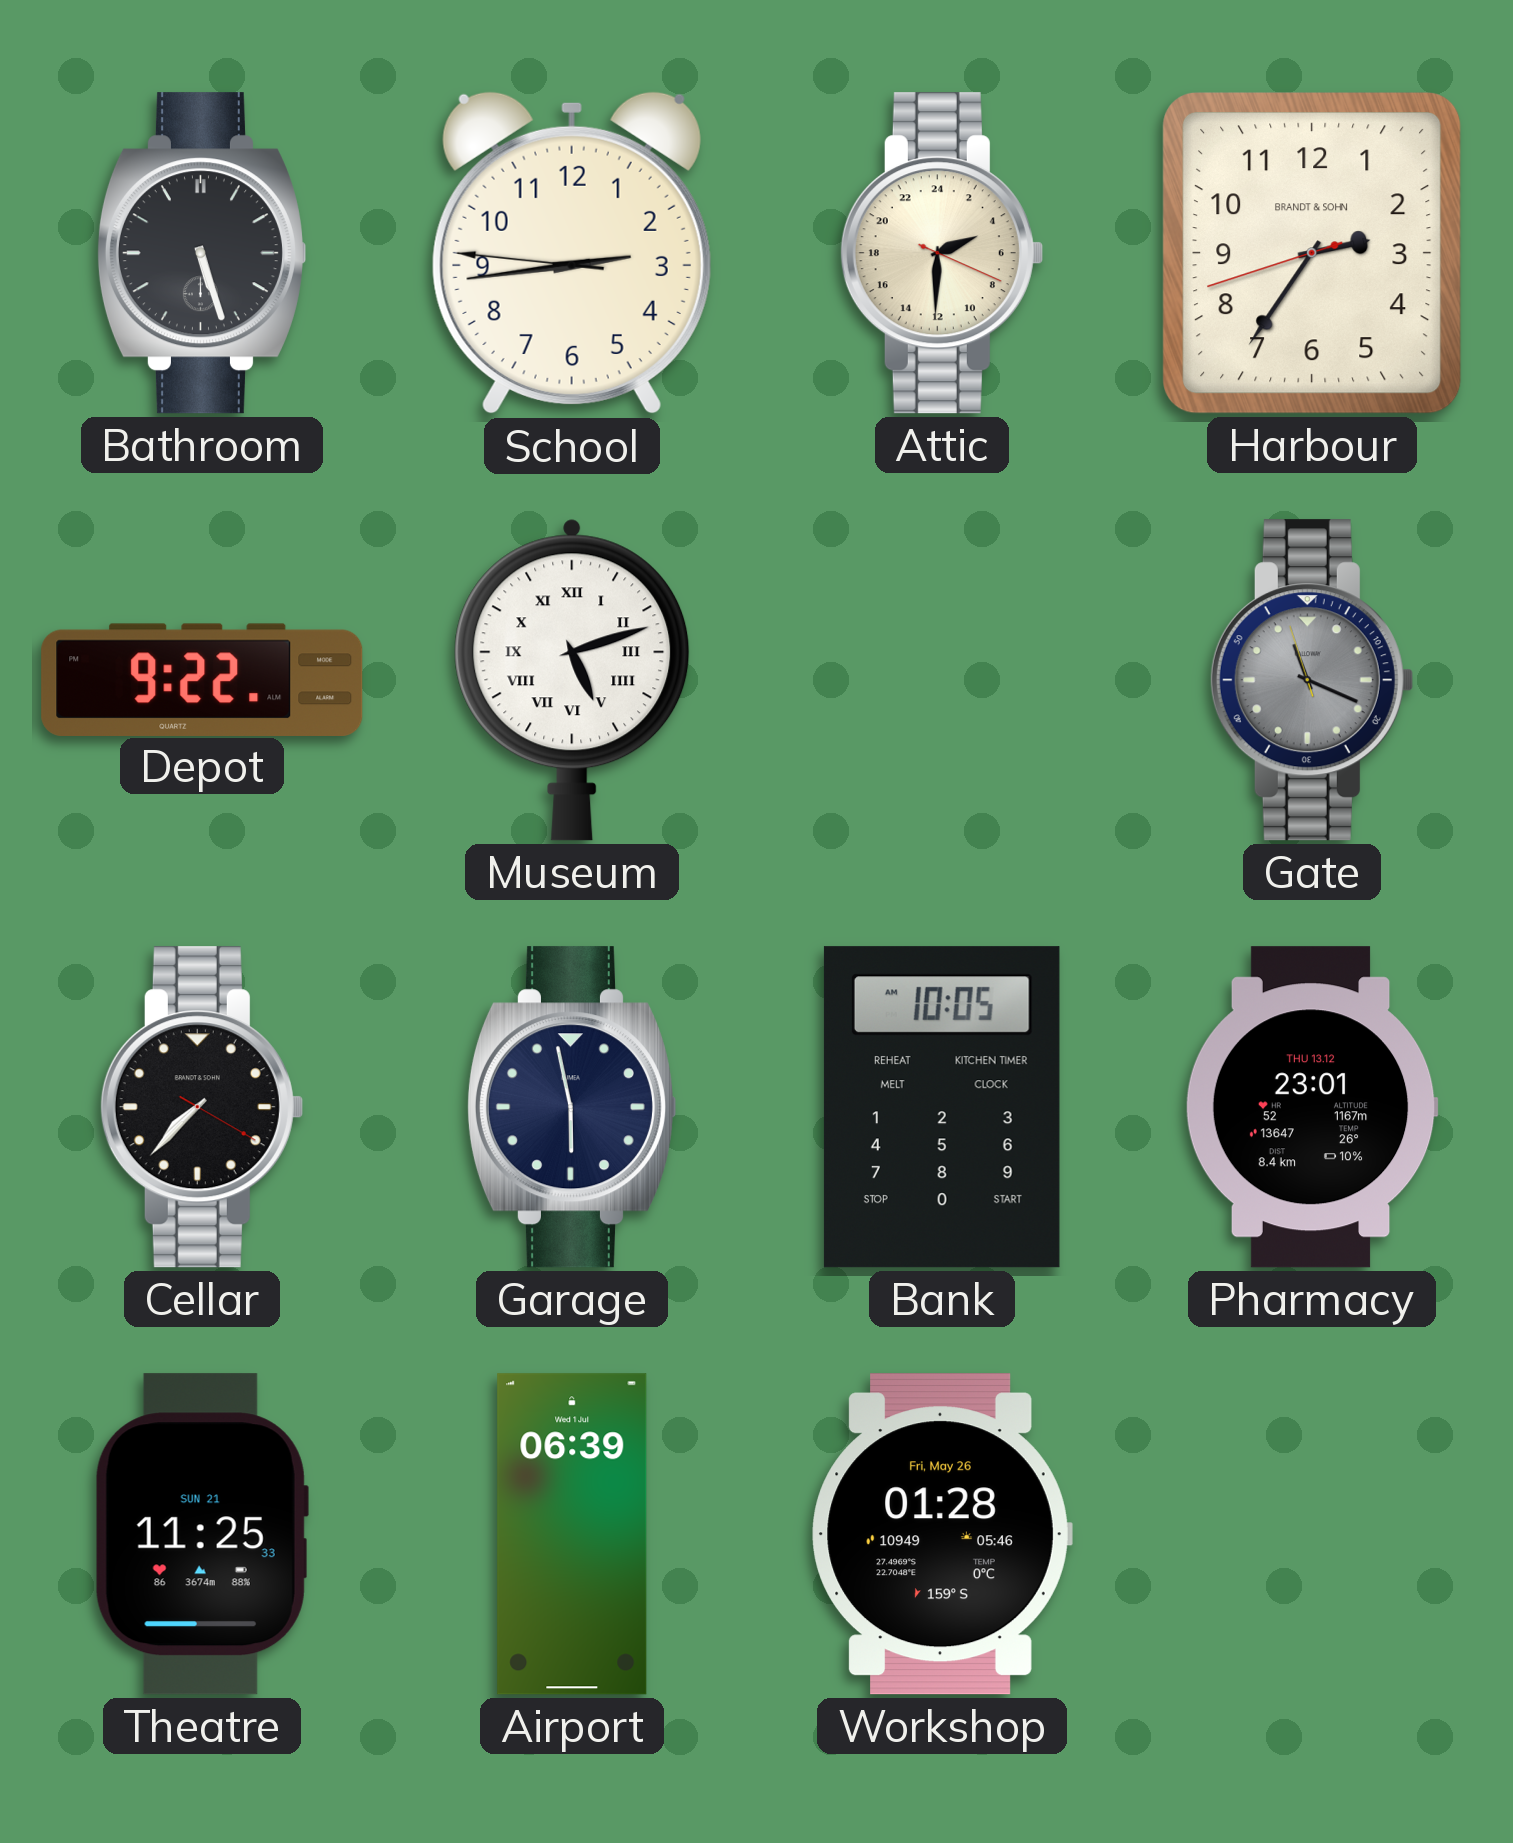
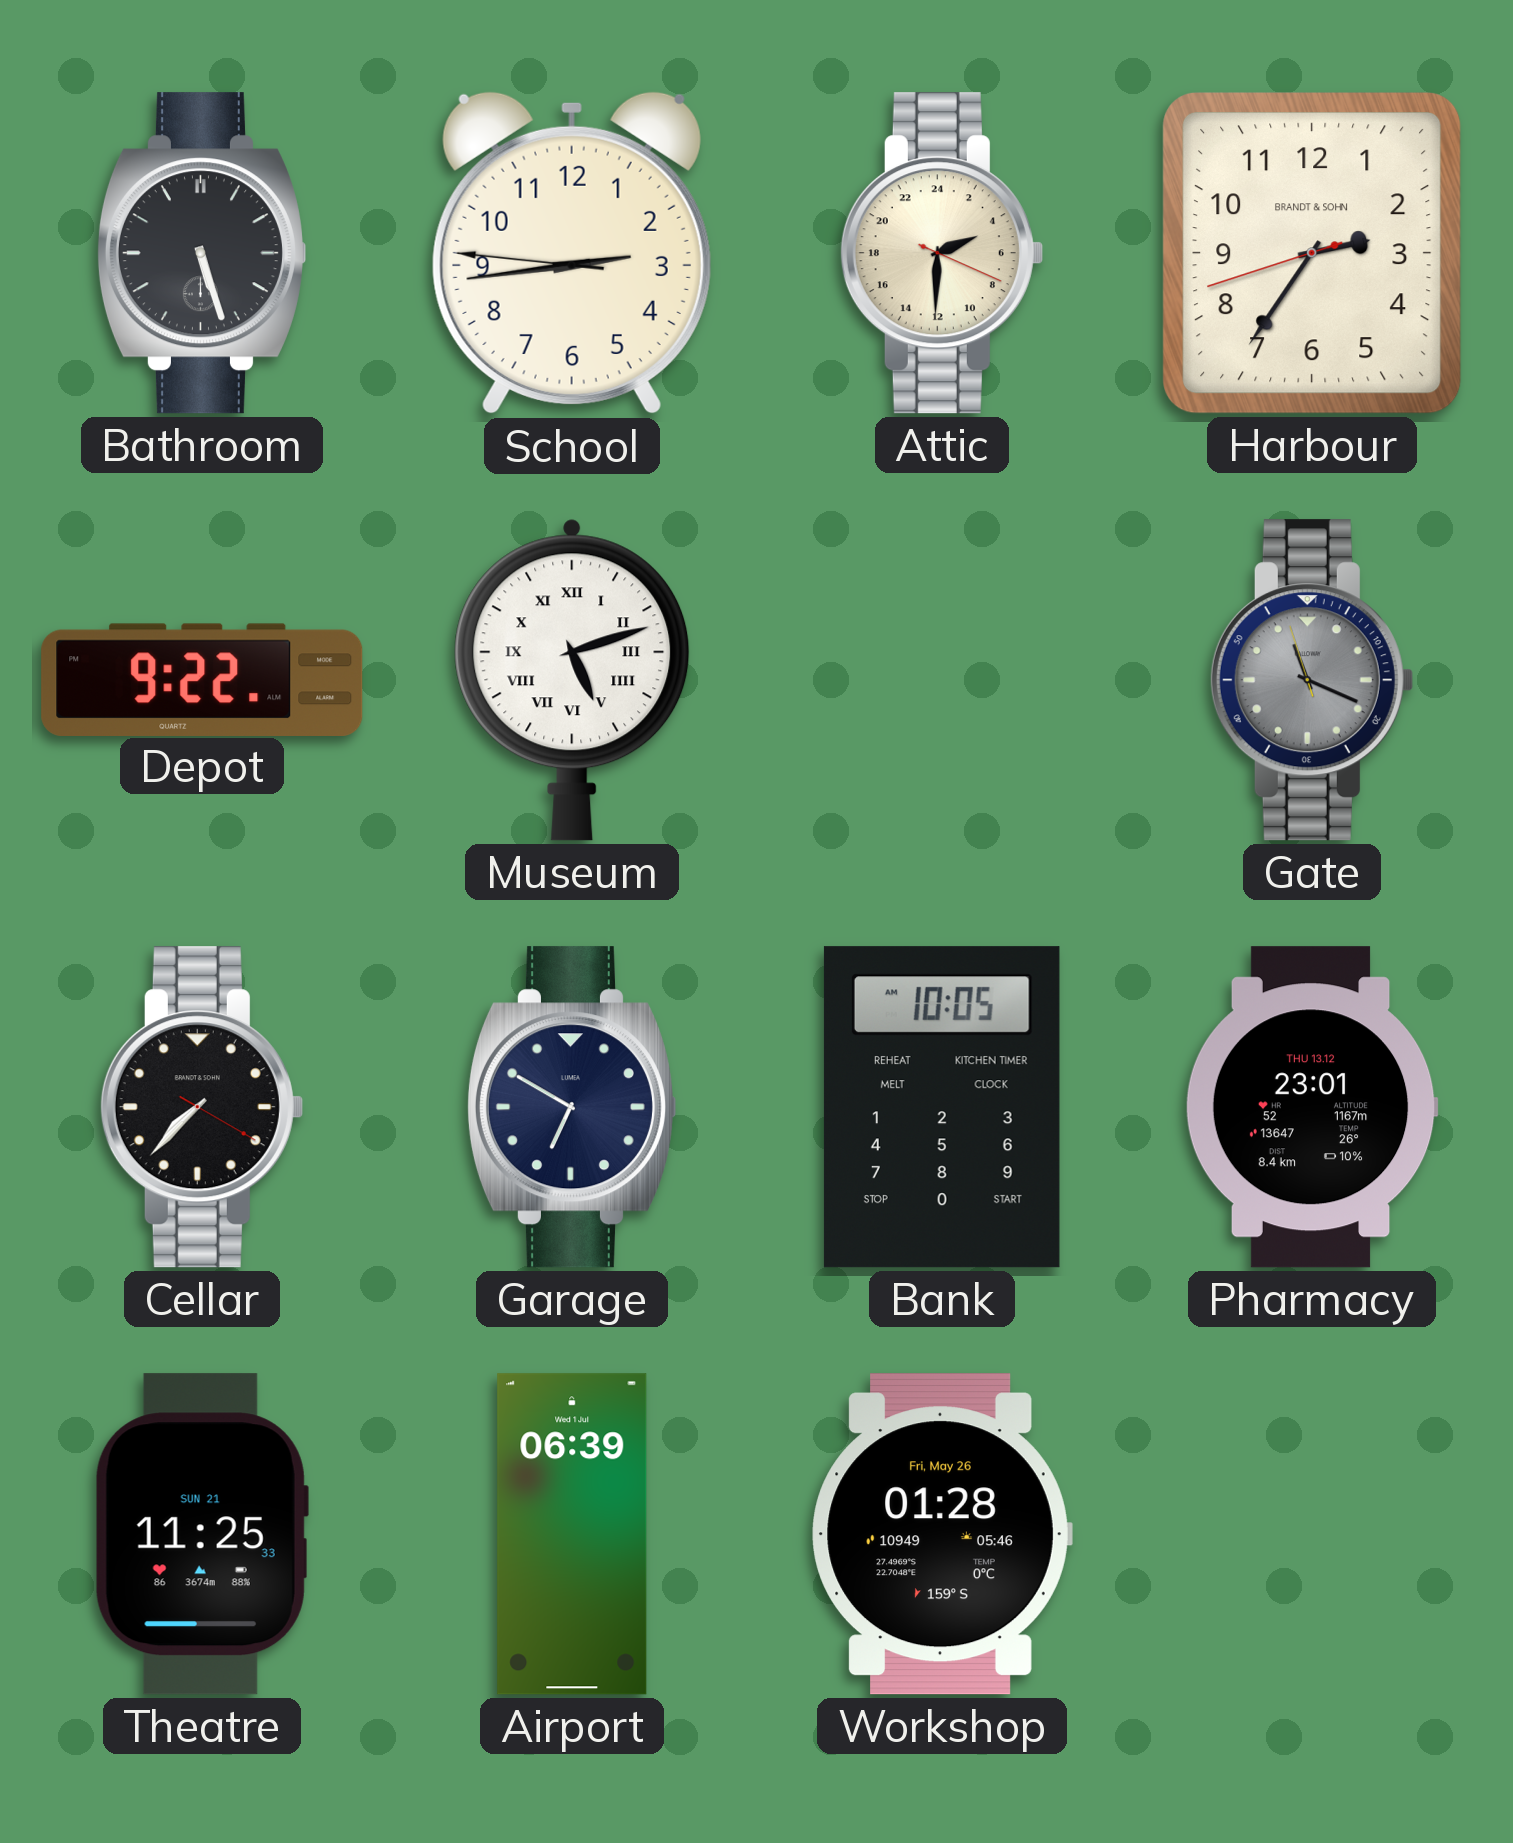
Garage: 5:58 -> 6:50 (571, 1107)
